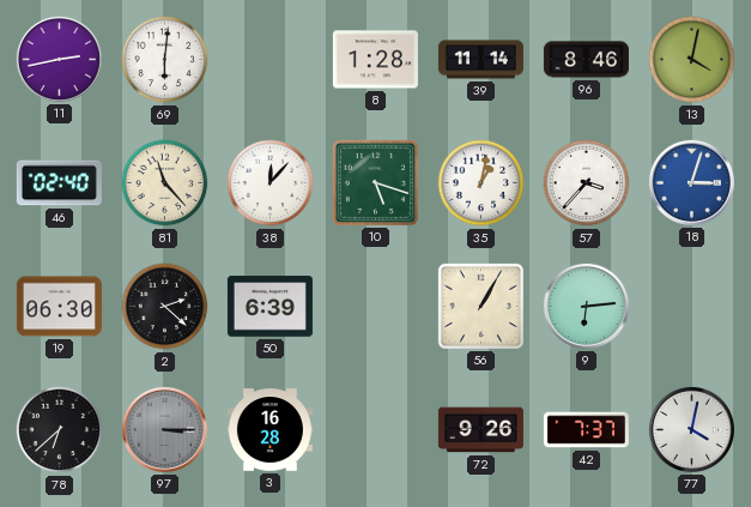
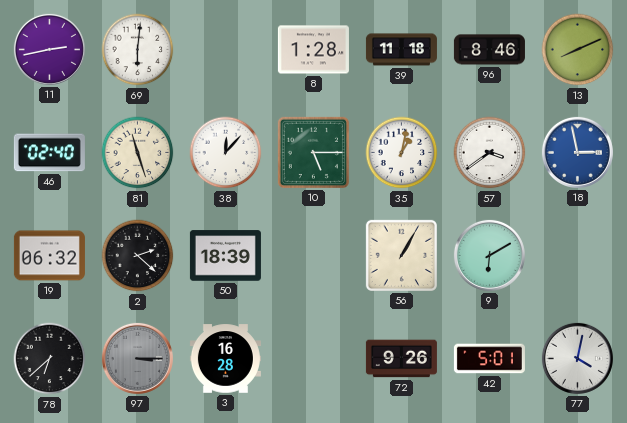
39: 11:14 -> 11:18 (401, 50)
13: 4:02 -> 8:11 (578, 50)
81: 11:23 -> 11:27 (138, 153)
10: 5:18 -> 5:15 (313, 152)
57: 3:37 -> 3:39 (490, 153)
18: 3:03 -> 2:58 (577, 152)
19: 06:30 -> 06:32 (49, 256)
50: 6:39 -> 18:39 (225, 256)
9: 6:14 -> 6:10 (489, 255)
42: 7:37 -> 5:01 (489, 359)
